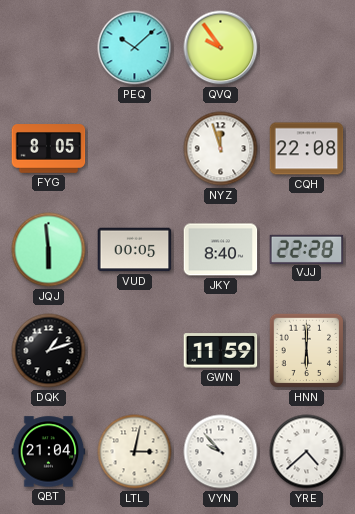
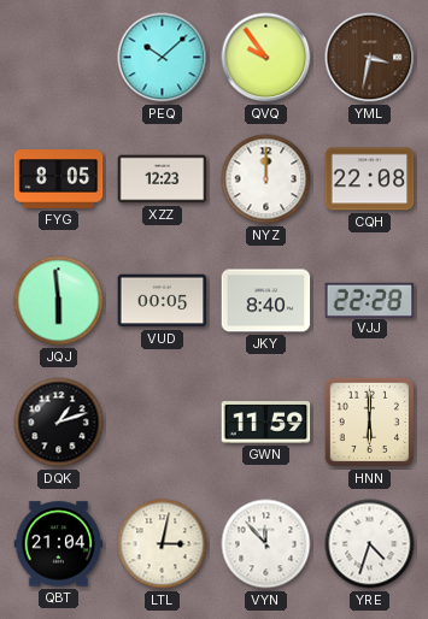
YML: none -> 3:32 (370, 58)
XZZ: none -> 12:23 (163, 179)
NYZ: 11:57 -> 12:00 (266, 179)
VYN: 9:53 -> 11:53 (266, 544)
YRE: 4:38 -> 4:33 (370, 544)
